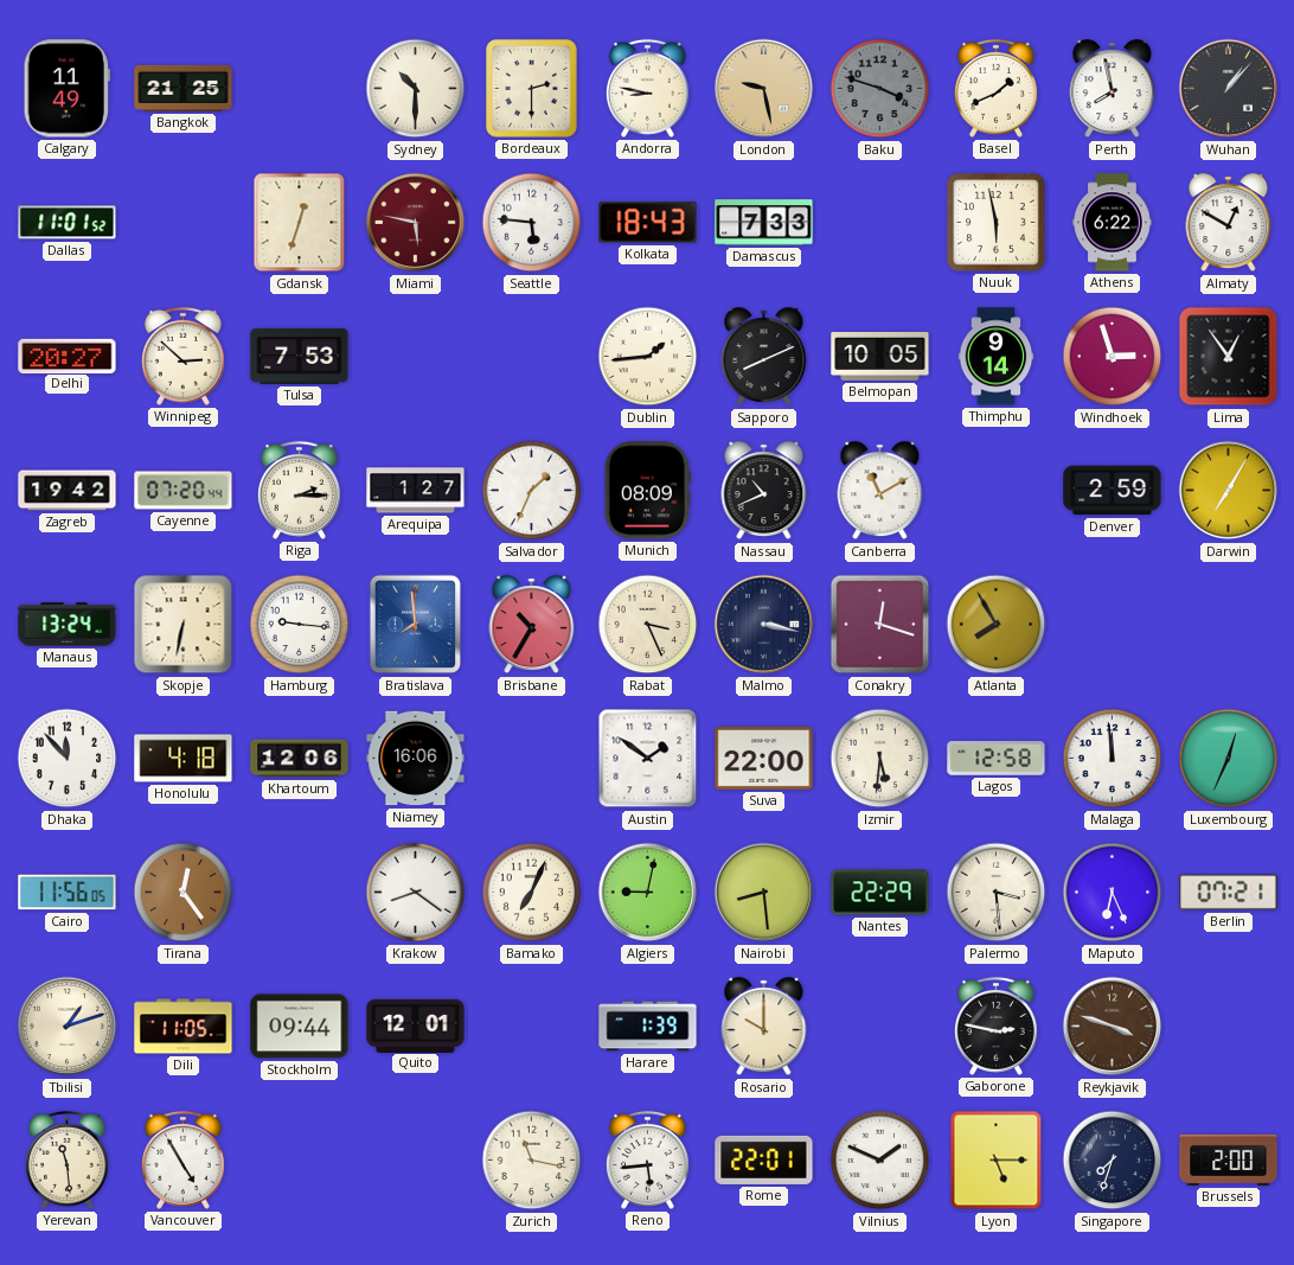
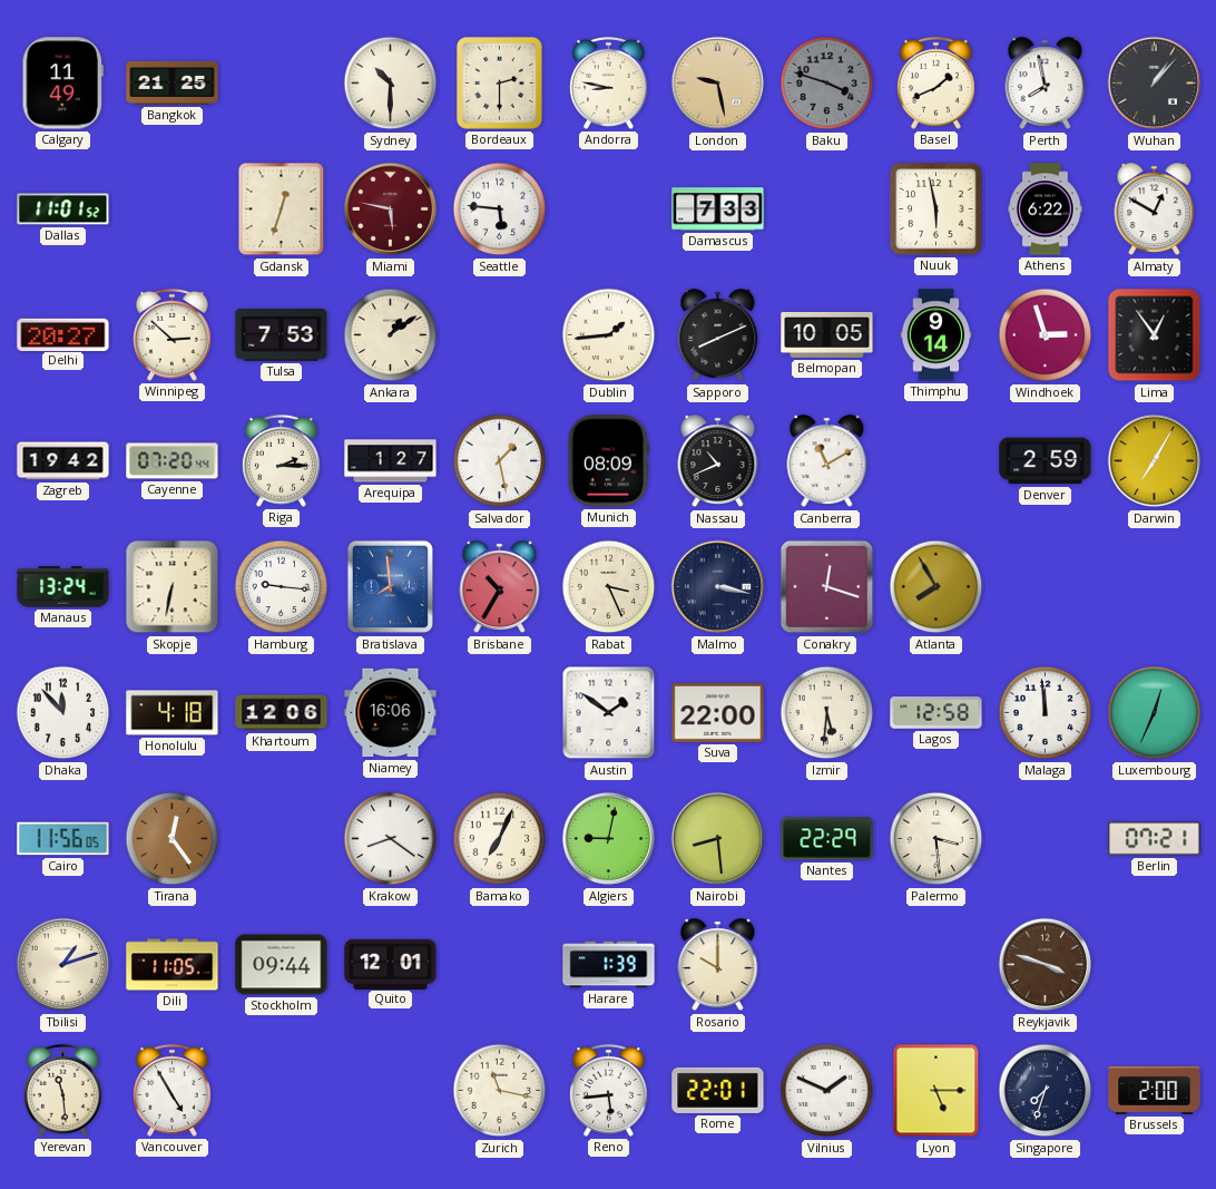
Kolkata: 18:43 -> none (648, 223)
Ankara: none -> 1:09 (391, 335)
Salvador: 1:34 -> 1:28 (500, 461)
Maputo: 6:26 -> none (1113, 893)
Gaborone: 2:47 -> none (995, 1026)
